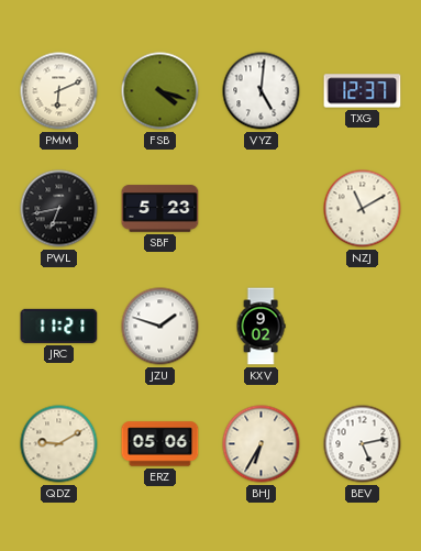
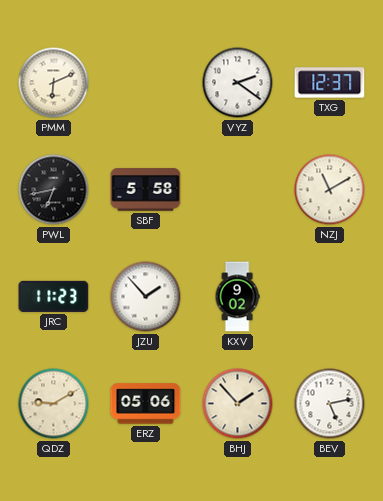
FSB: 4:18 -> none (160, 91)
VYZ: 5:01 -> 2:21 (238, 83)
SBF: 5:23 -> 5:58 (146, 190)
JRC: 11:21 -> 11:23 (54, 296)
JZU: 1:48 -> 1:53 (146, 297)
BHJ: 6:35 -> 1:53 (238, 404)
